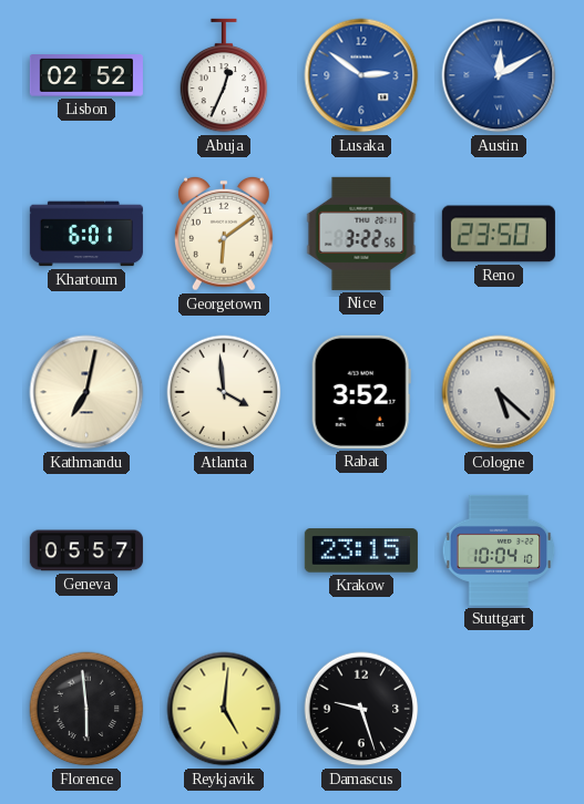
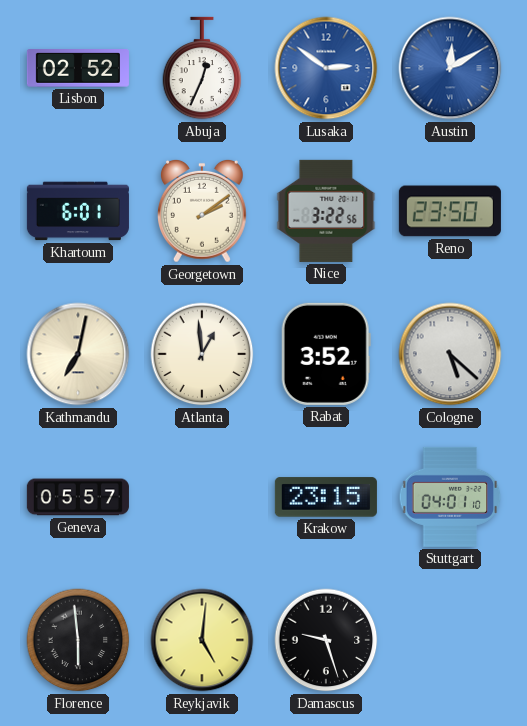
Georgetown: 6:09 -> 2:09 (203, 211)
Atlanta: 3:59 -> 12:59 (202, 354)
Stuttgart: 10:04 -> 04:01 (450, 497)
